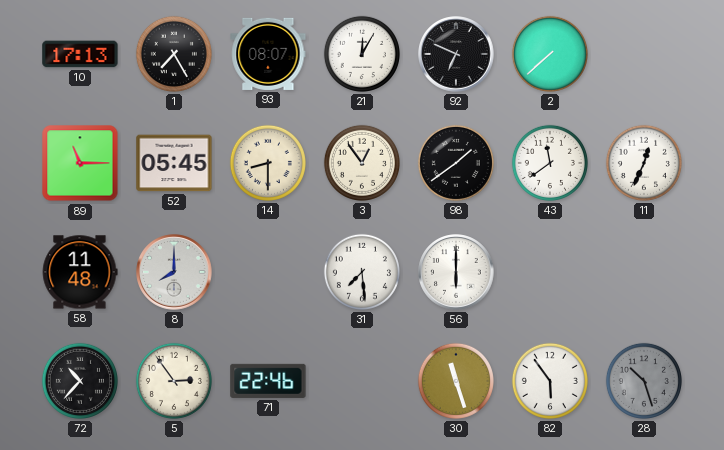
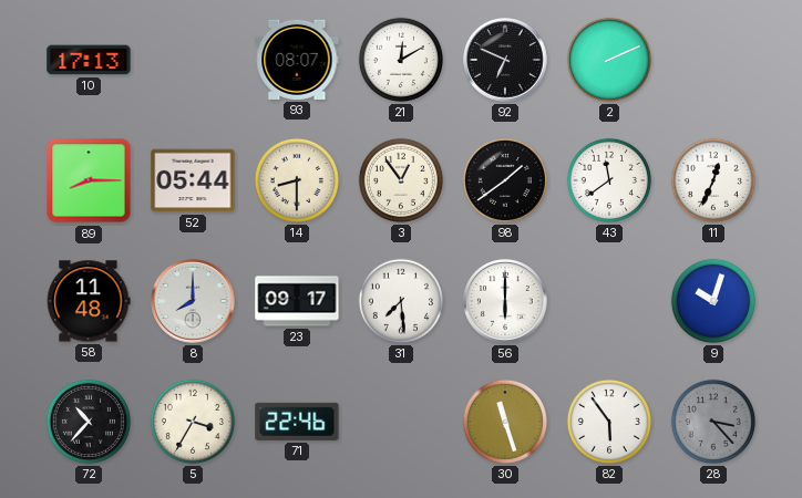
1: 7:25 -> none (174, 54)
21: 12:05 -> 12:10 (401, 60)
2: 7:38 -> 2:11 (609, 60)
89: 11:15 -> 8:15 (89, 180)
52: 05:45 -> 05:44 (193, 180)
23: none -> 09:17 (297, 301)
9: none -> 10:03 (713, 301)
5: 2:54 -> 3:35 (193, 422)
28: 10:27 -> 3:23 (713, 422)
